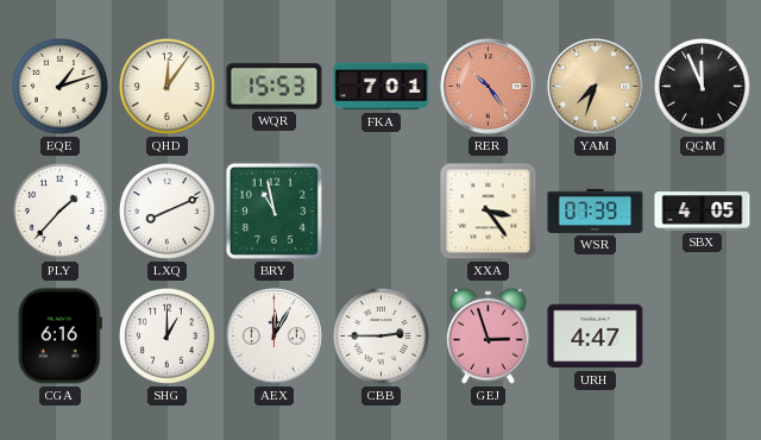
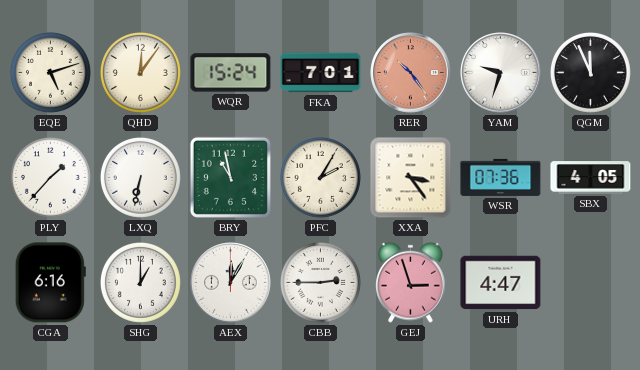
EQE: 1:12 -> 5:12 (50, 72)
WQR: 15:53 -> 15:24 (231, 73)
YAM: 7:33 -> 9:33 (501, 73)
YAM dial: champagne -> white (501, 73)
LXQ: 8:11 -> 6:32 (140, 177)
PFC: none -> 2:05 (320, 177)
WSR: 07:39 -> 07:36 (501, 177)
